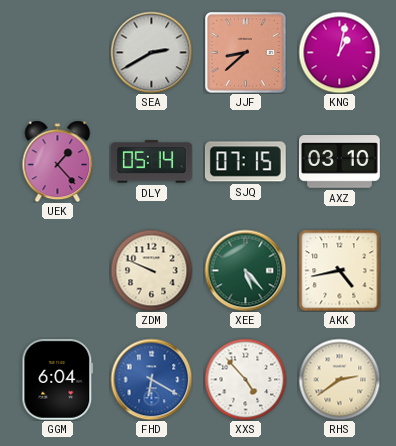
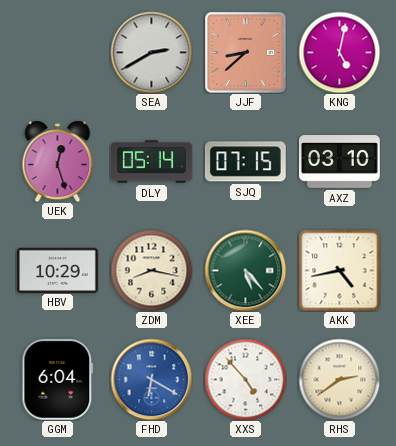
KNG: 1:02 -> 5:02 (339, 52)
UEK: 1:23 -> 12:27 (58, 161)
HBV: none -> 10:29 (58, 270)
ZDM: 9:49 -> 8:17 (151, 270)
